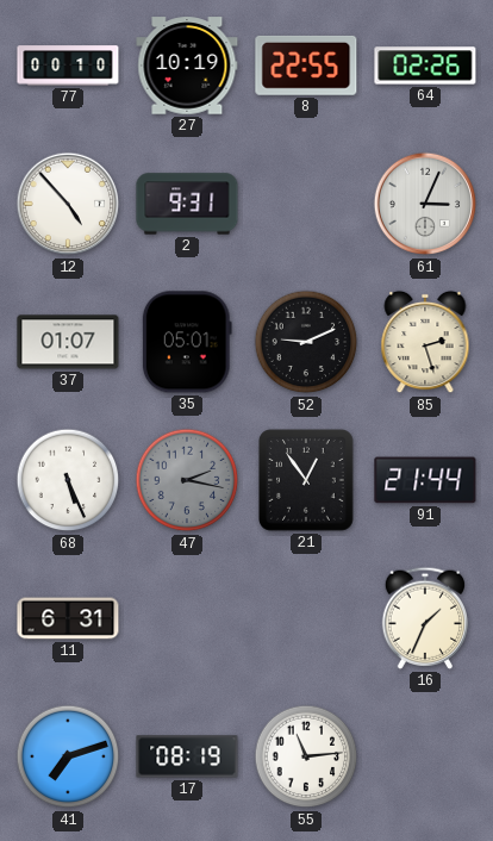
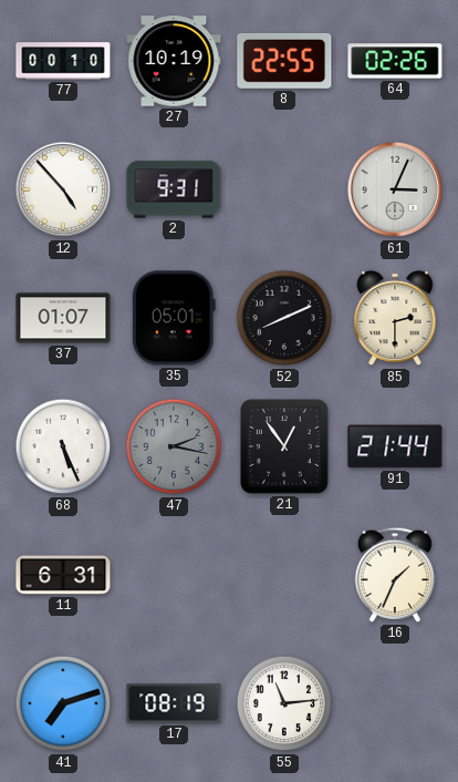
52: 9:11 -> 8:11 (284, 318)
85: 2:27 -> 2:30 (395, 318)
